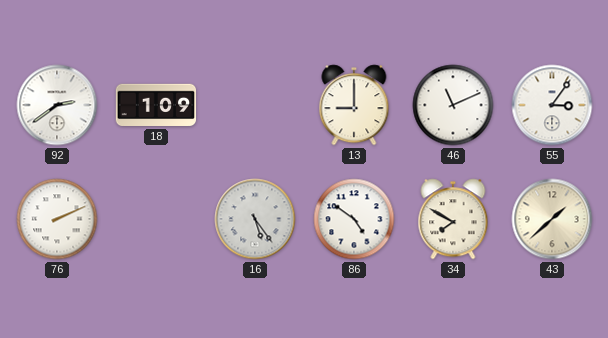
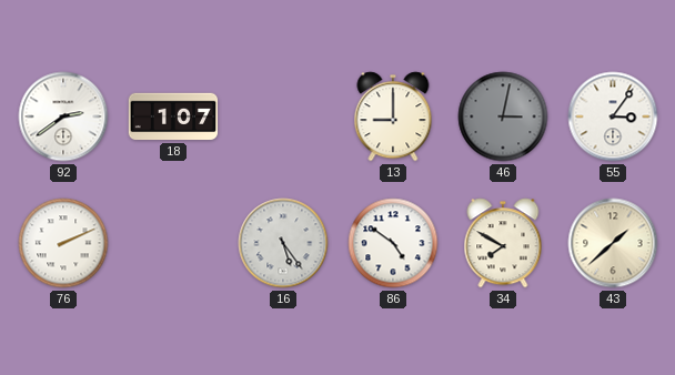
18: 1:09 -> 1:07 (173, 116)
46: 11:11 -> 3:02 (503, 116)
46 dial: white -> grey (503, 116)
